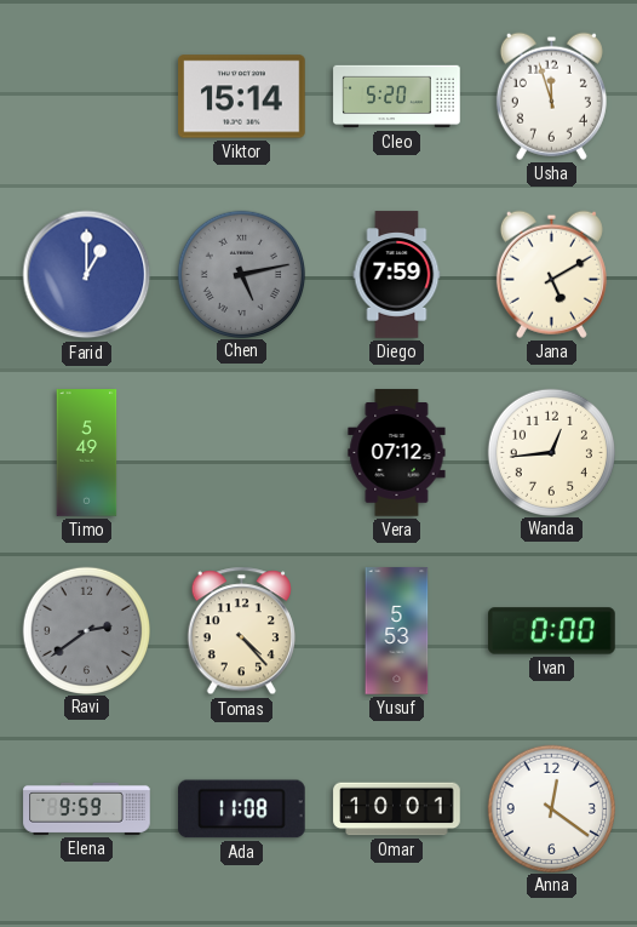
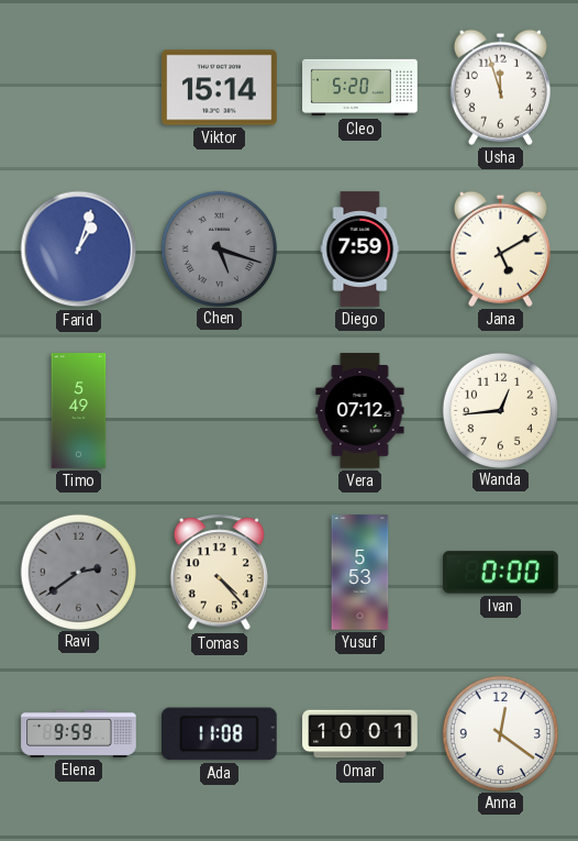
Farid: 1:00 -> 1:03 (79, 250)
Chen: 5:13 -> 5:18 (219, 248)
